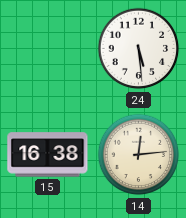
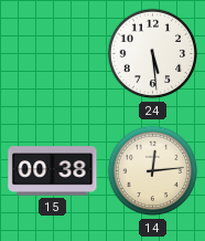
15: 16:38 -> 00:38 (53, 171)
